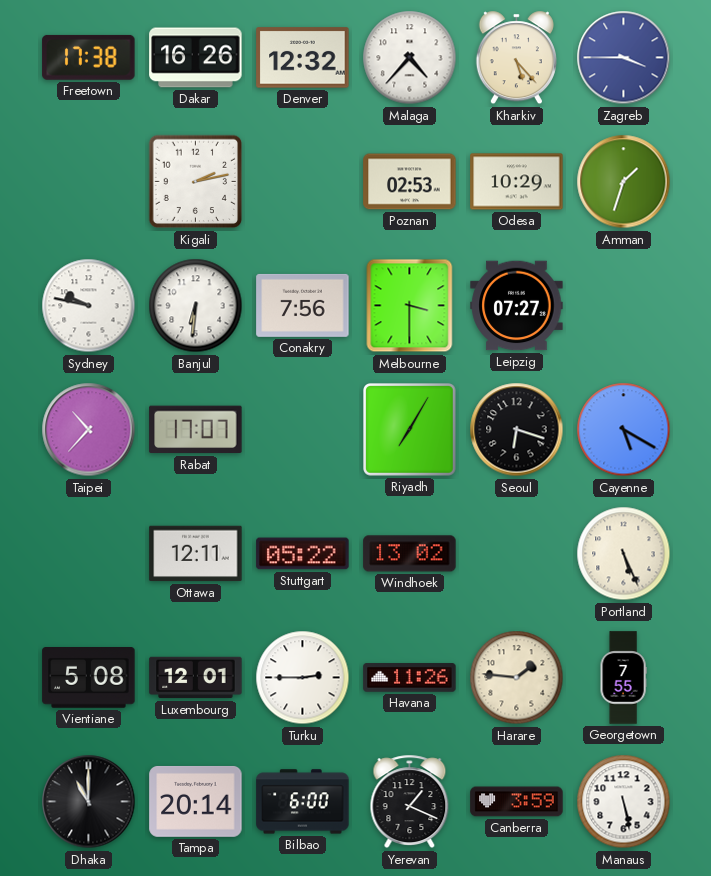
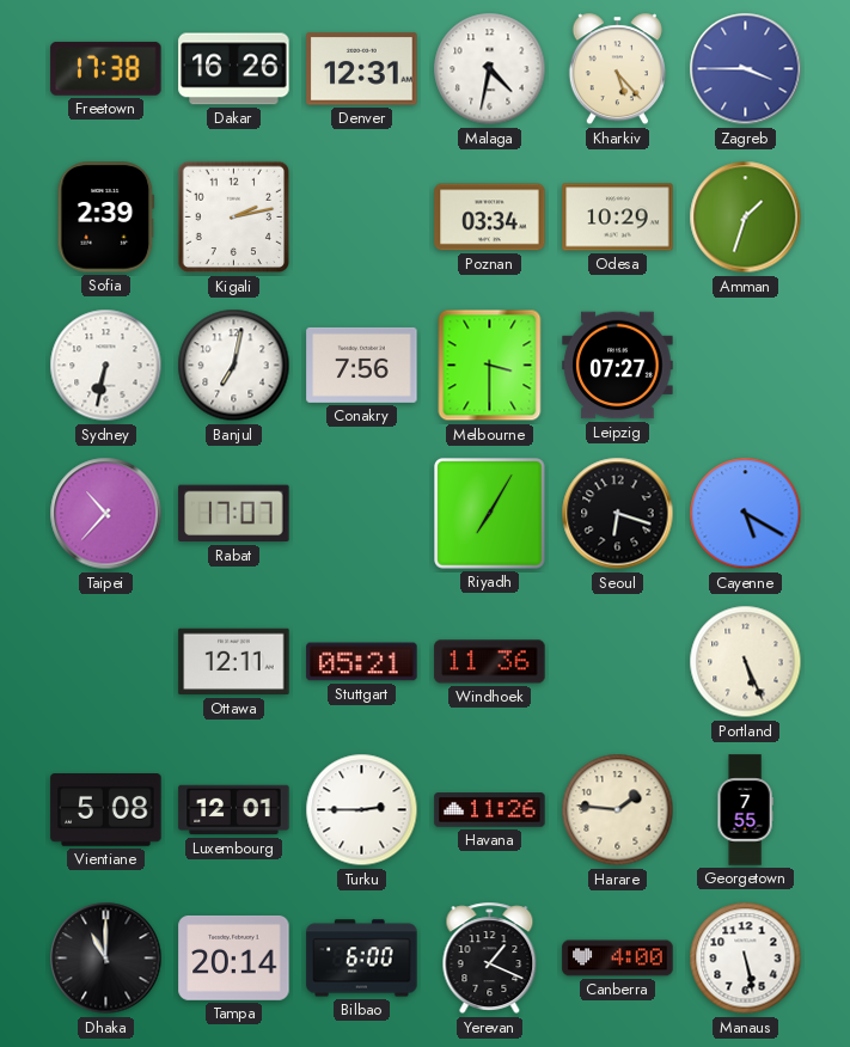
Denver: 12:32 -> 12:31 (362, 69)
Malaga: 4:37 -> 4:32 (490, 69)
Sofia: none -> 2:39 (106, 218)
Poznan: 02:53 -> 03:34 (490, 218)
Sydney: 9:47 -> 6:32 (106, 366)
Banjul: 6:31 -> 7:02 (234, 366)
Stuttgart: 05:22 -> 05:21 (362, 662)
Windhoek: 13:02 -> 11:36 (490, 662)
Canberra: 3:59 -> 4:00 (618, 959)
